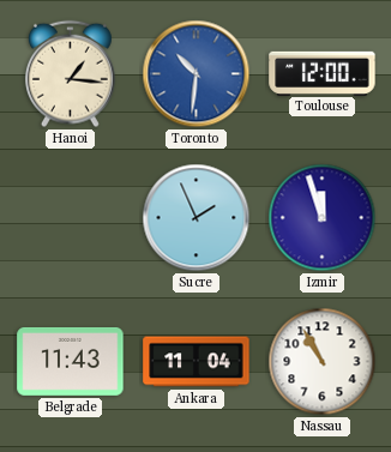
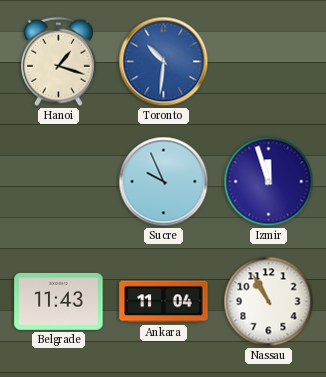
Hanoi: 1:16 -> 1:18 (59, 62)
Toulouse: 12:00 -> none (323, 73)
Sucre: 1:56 -> 9:56 (164, 182)
